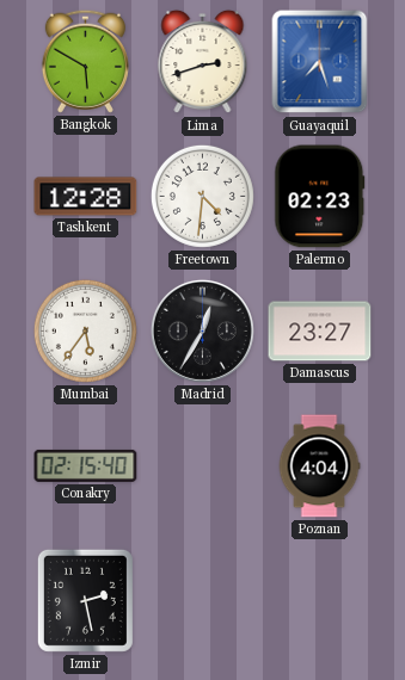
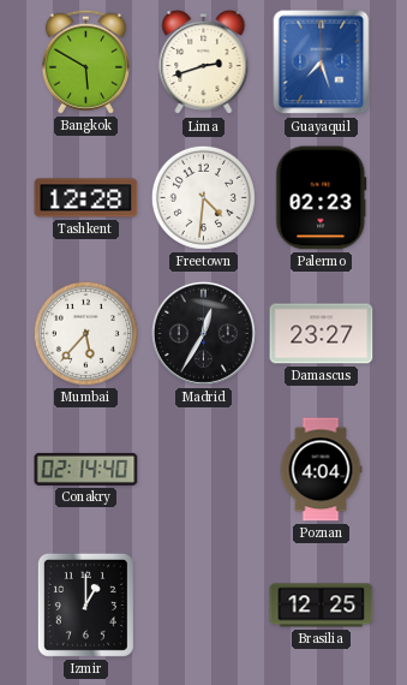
Mumbai: 5:36 -> 5:37 (85, 333)
Conakry: 02:15 -> 02:14 (86, 469)
Izmir: 2:28 -> 1:00 (85, 604)
Brasilia: none -> 12:25 (322, 606)
